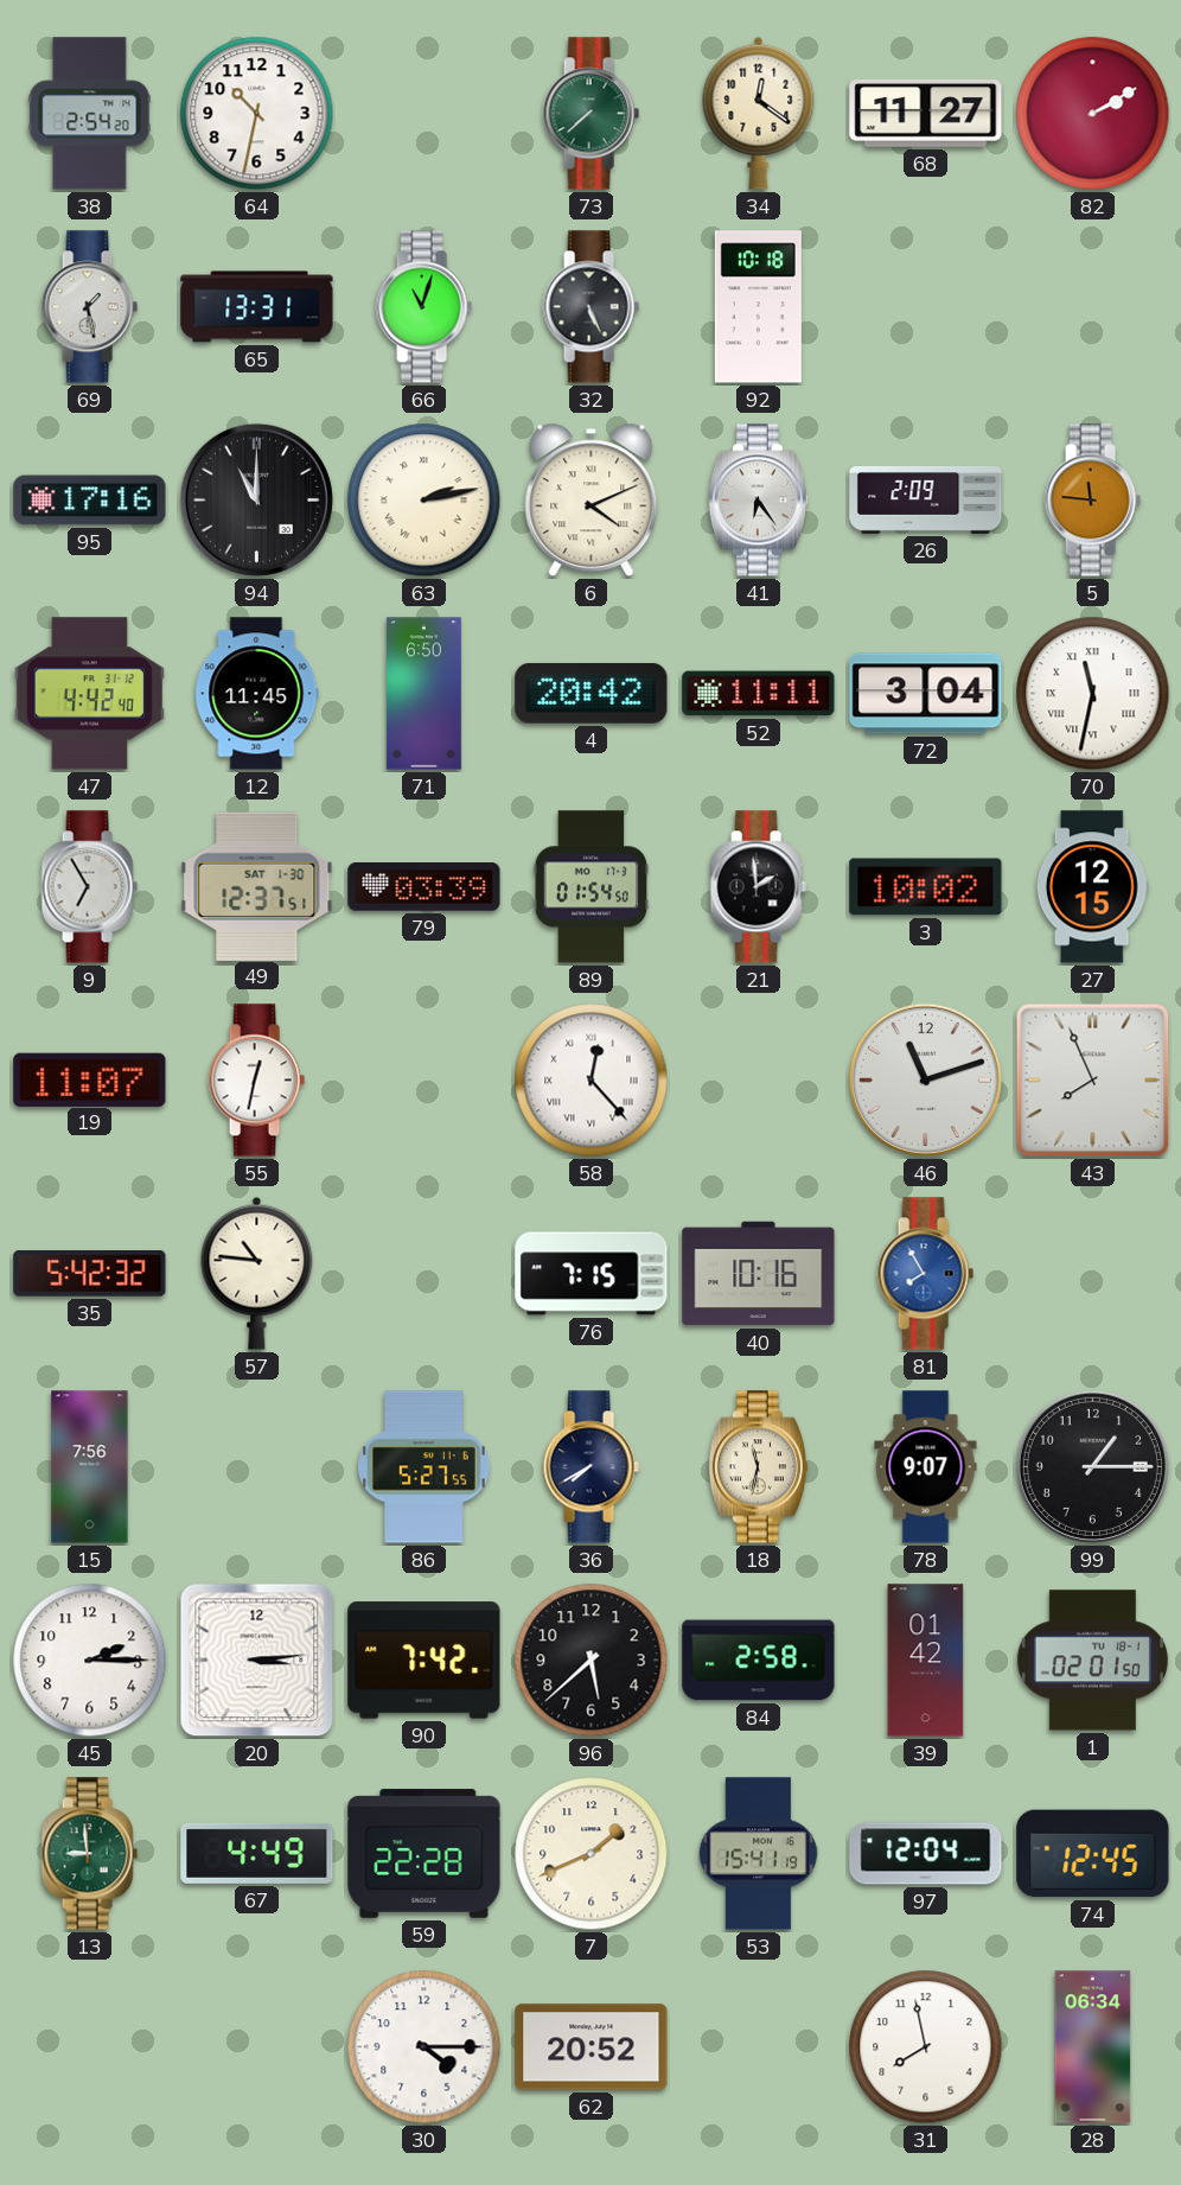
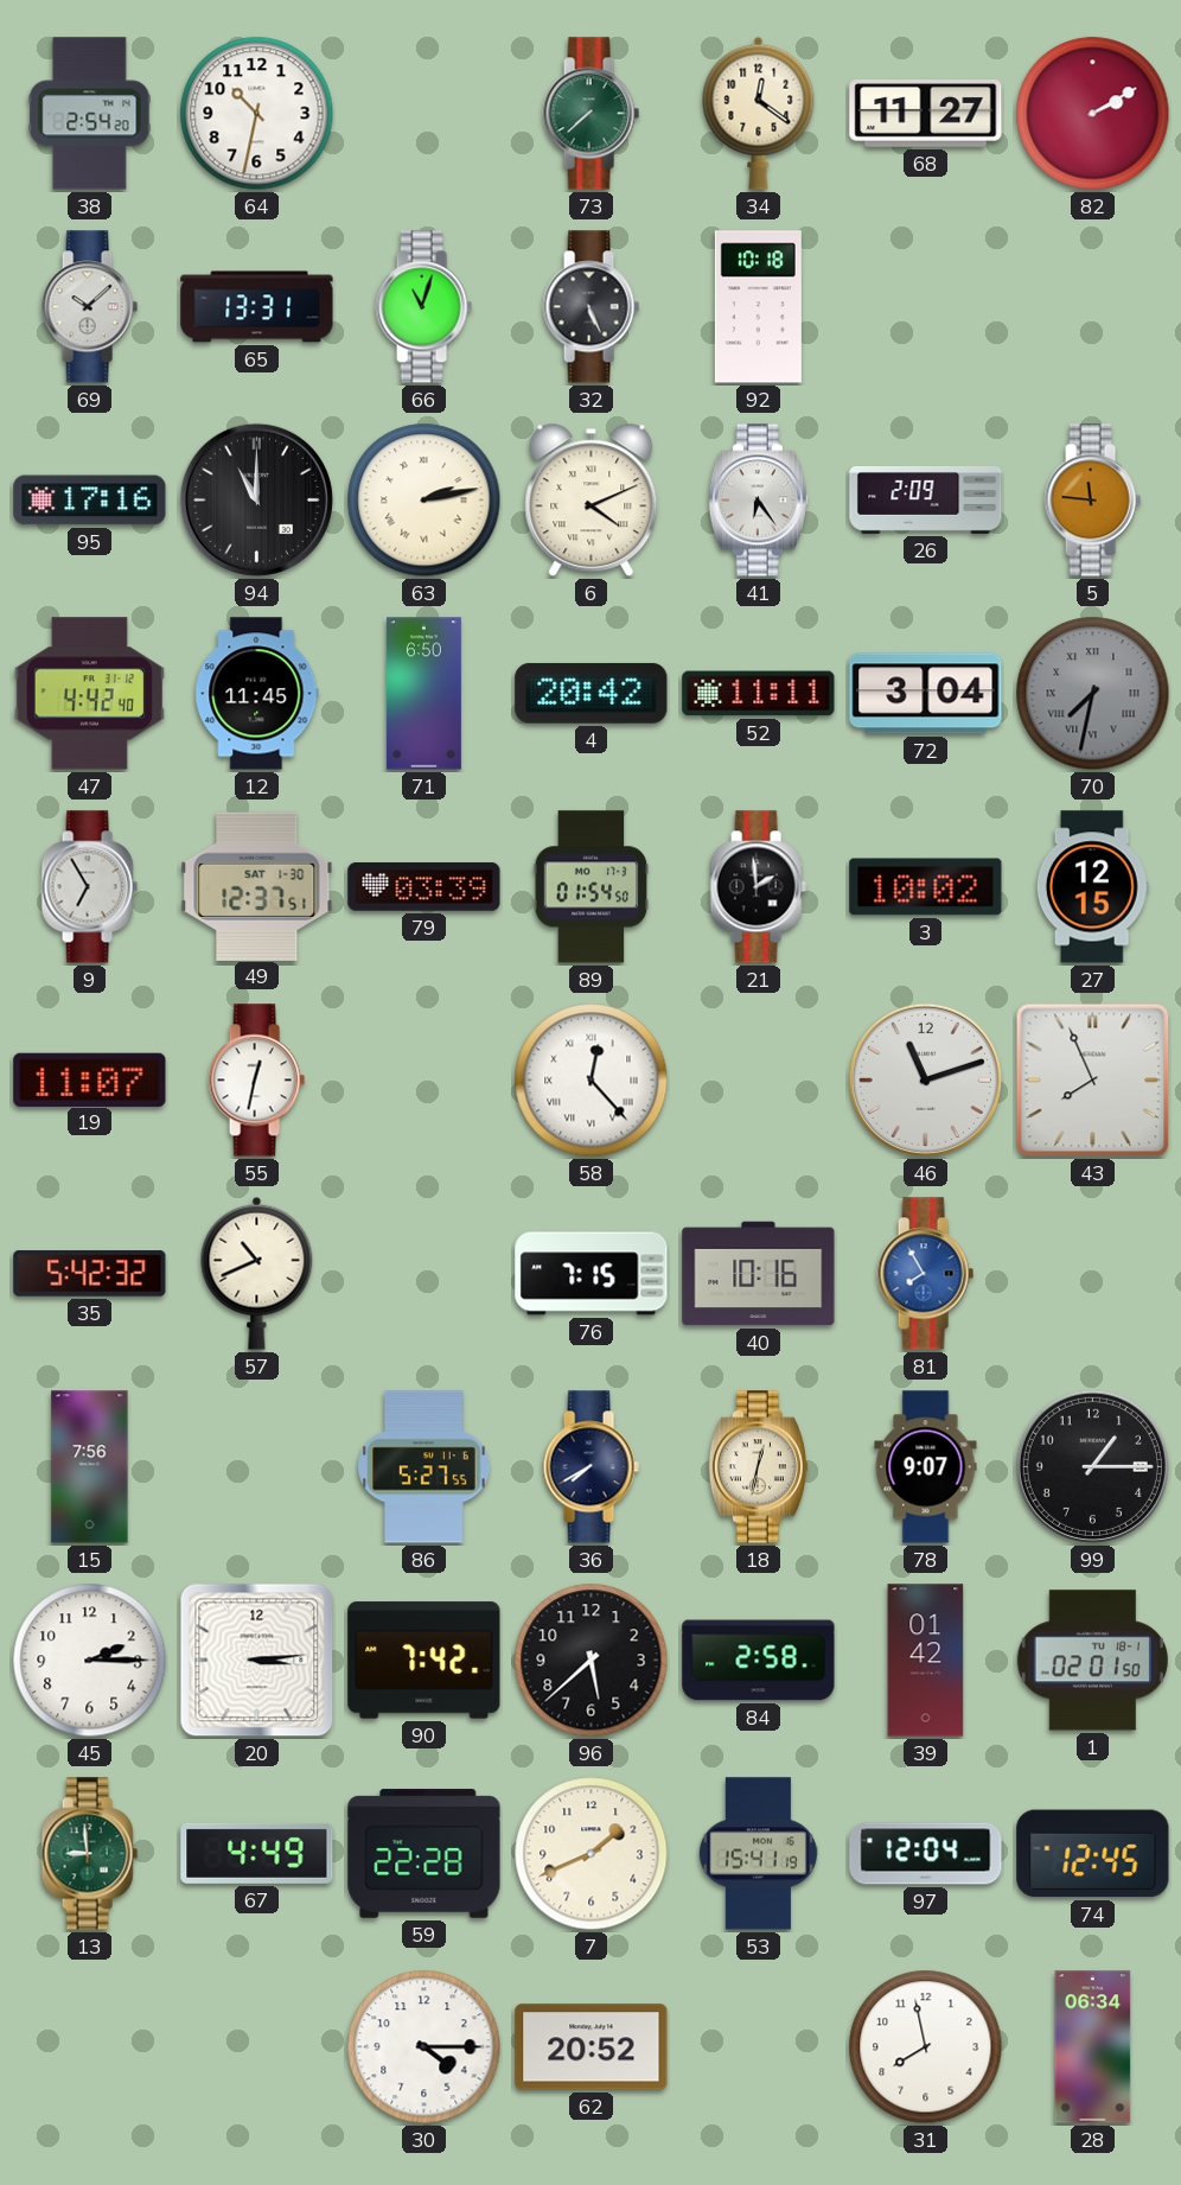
69: 1:28 -> 10:08 (89, 307)
70: 11:32 -> 7:32 (1093, 694)
70 dial: white -> grey (1093, 694)
57: 10:46 -> 10:41 (257, 1273)
18: 11:32 -> 12:32 (758, 1467)
